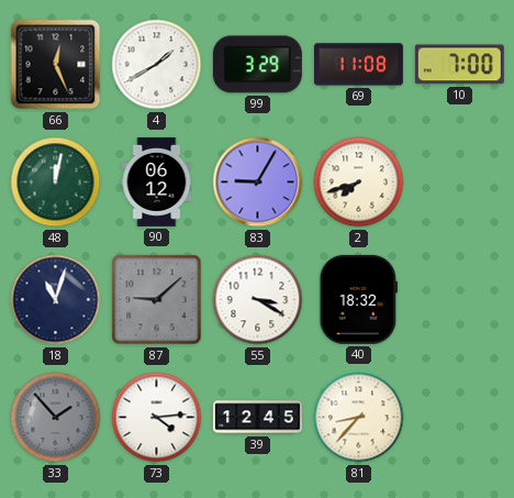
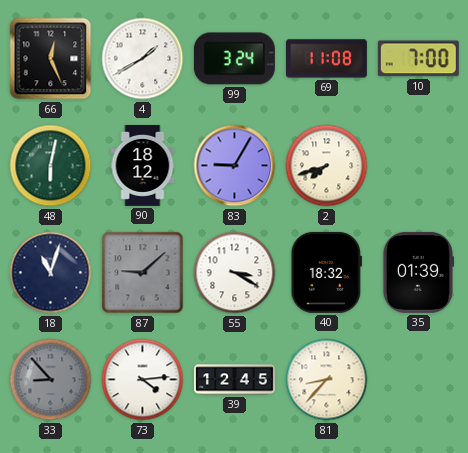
99: 3:29 -> 3:24 (234, 59)
48: 12:02 -> 6:02 (51, 166)
90: 06:12 -> 18:12 (143, 165)
35: none -> 01:39 (417, 272)
33: 1:53 -> 8:53 (51, 380)
